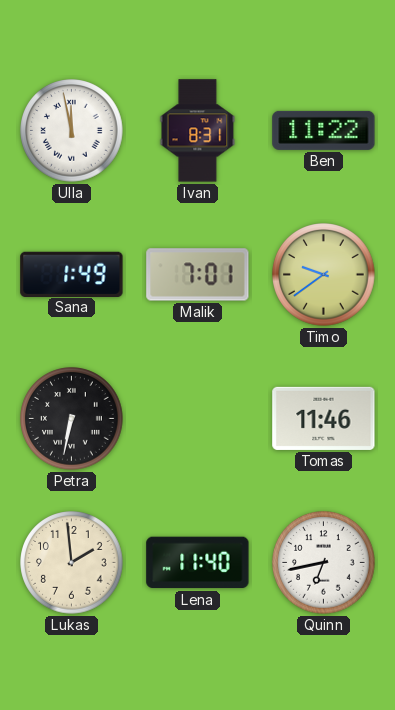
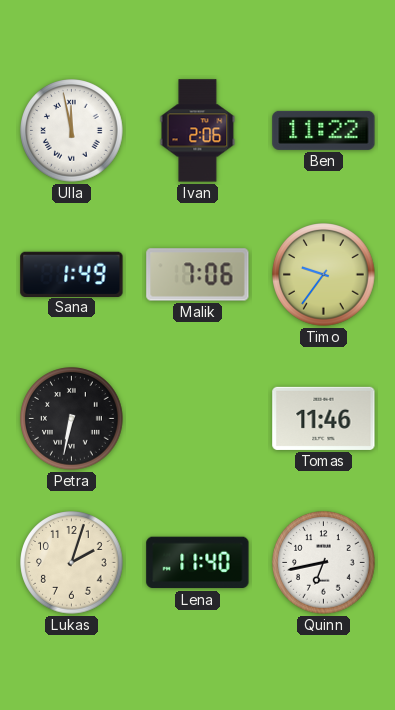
Ivan: 8:31 -> 2:06 (198, 131)
Malik: 7:01 -> 7:06 (198, 275)
Timo: 9:39 -> 9:36 (324, 275)
Lukas: 1:59 -> 2:03 (72, 563)
